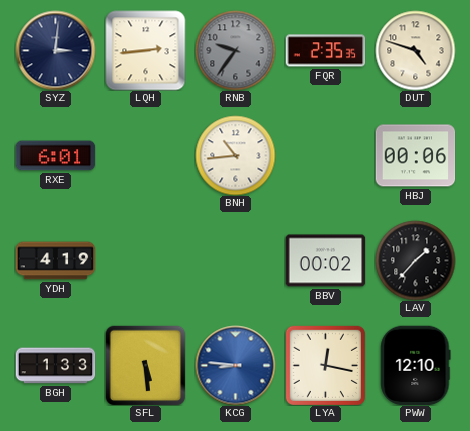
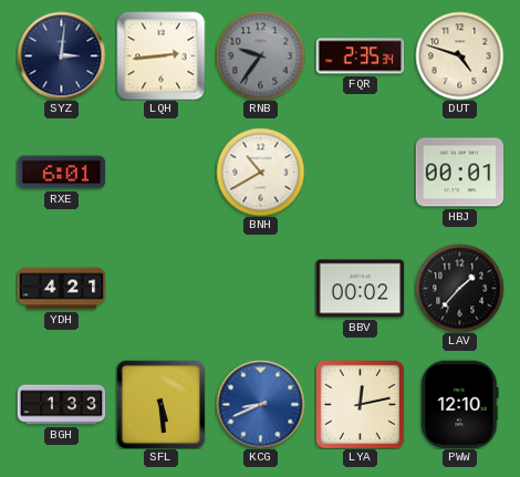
FQR: 2:35:35 -> 2:35:34 (360, 56)
BNH: 10:44 -> 10:40 (260, 172)
HBJ: 00:06 -> 00:01 (459, 173)
YDH: 4:19 -> 4:21 (61, 289)
KCG: 8:46 -> 8:41 (260, 404)
LYA: 12:17 -> 12:13 (360, 404)
